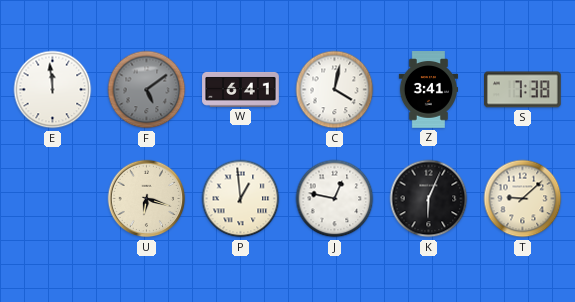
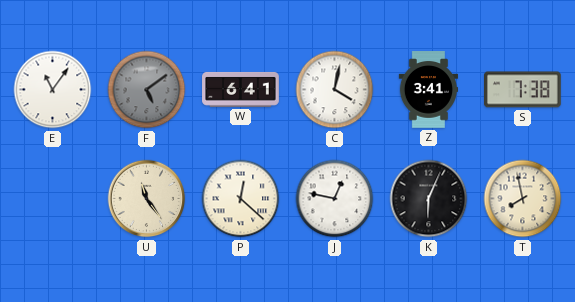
E: 11:59 -> 11:06 (53, 90)
U: 6:18 -> 11:24 (147, 199)
P: 12:59 -> 12:22 (241, 199)
T: 9:08 -> 7:58 (523, 199)
